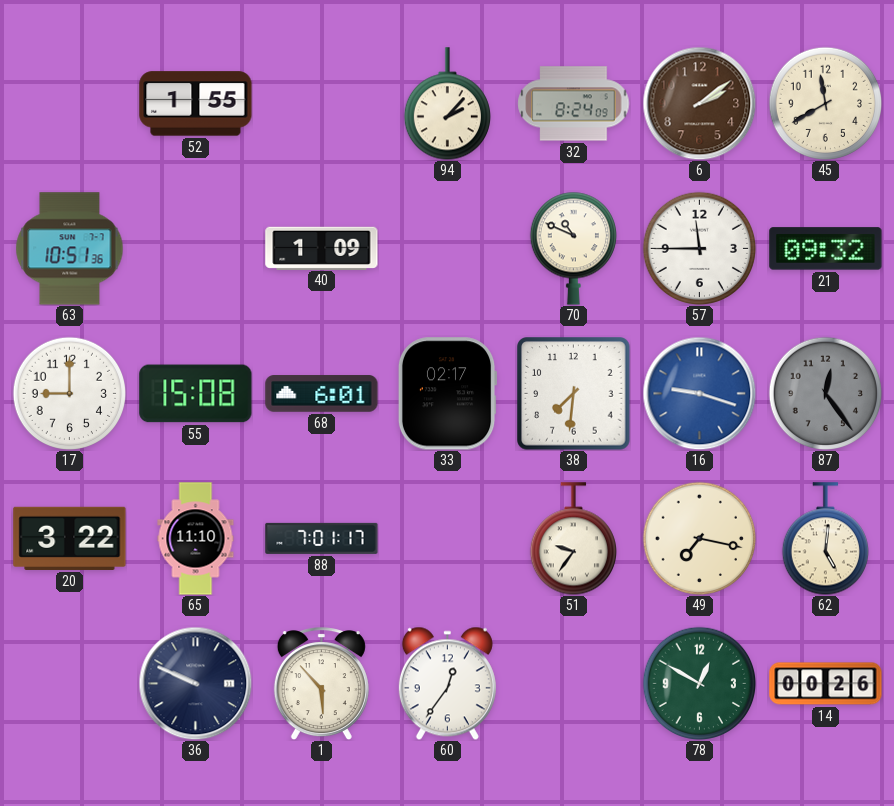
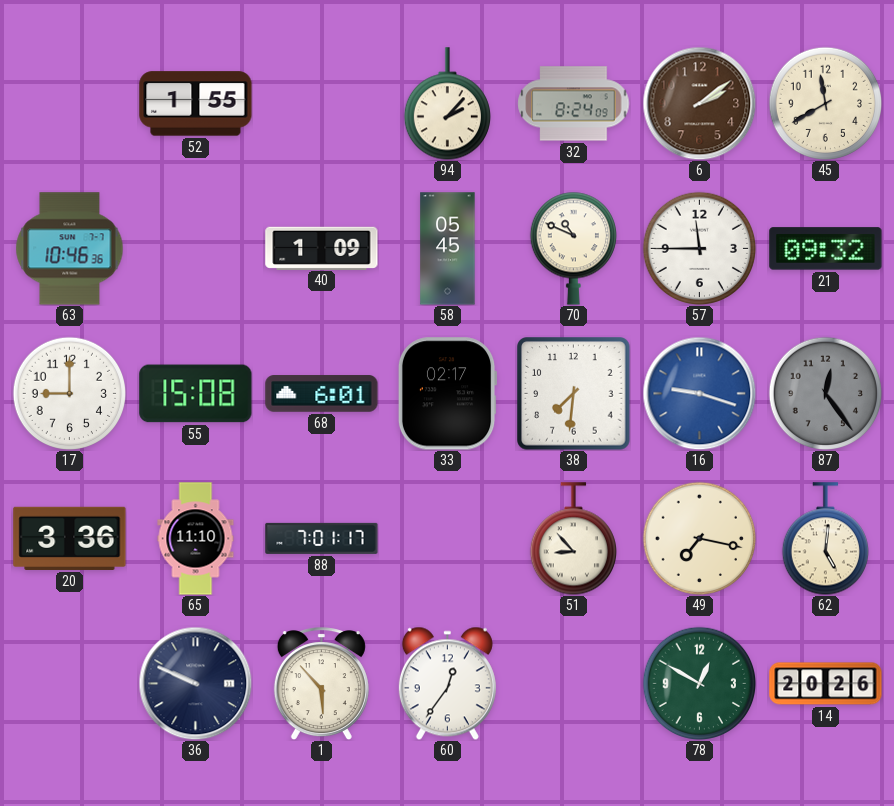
63: 10:51 -> 10:46 (70, 249)
58: none -> 05:45 (448, 249)
20: 3:22 -> 3:36 (70, 538)
51: 9:36 -> 8:53 (573, 539)
14: 00:26 -> 20:26 (826, 684)
